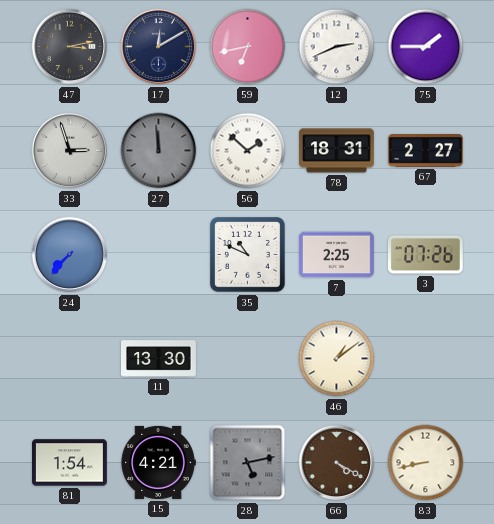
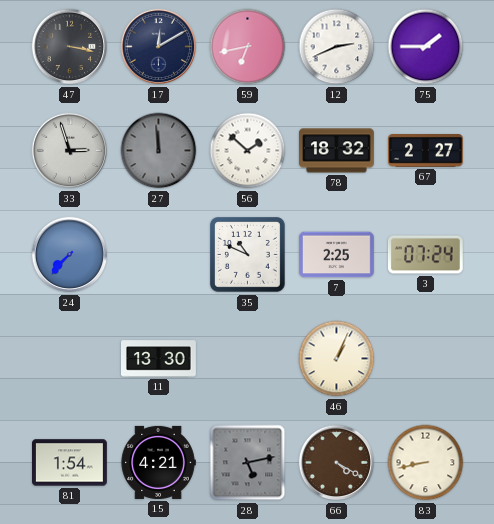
47: 3:13 -> 3:17 (70, 47)
78: 18:31 -> 18:32 (337, 151)
3: 07:26 -> 07:24 (425, 255)
46: 1:09 -> 1:04 (337, 359)
